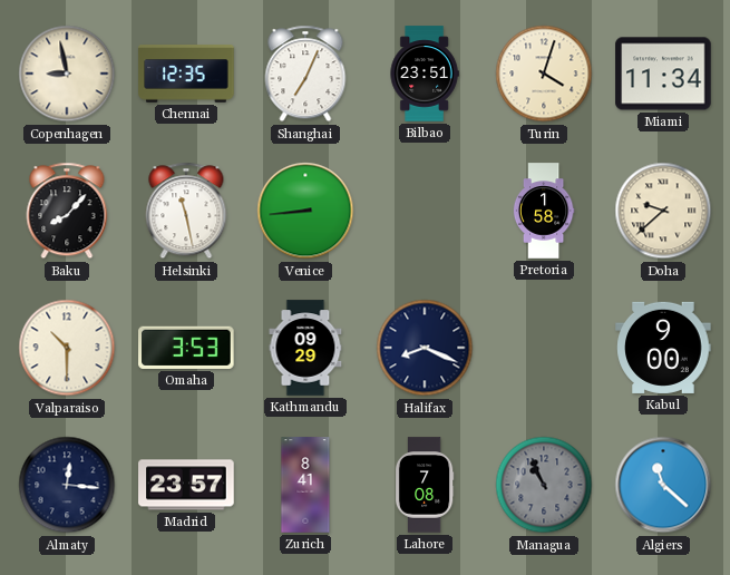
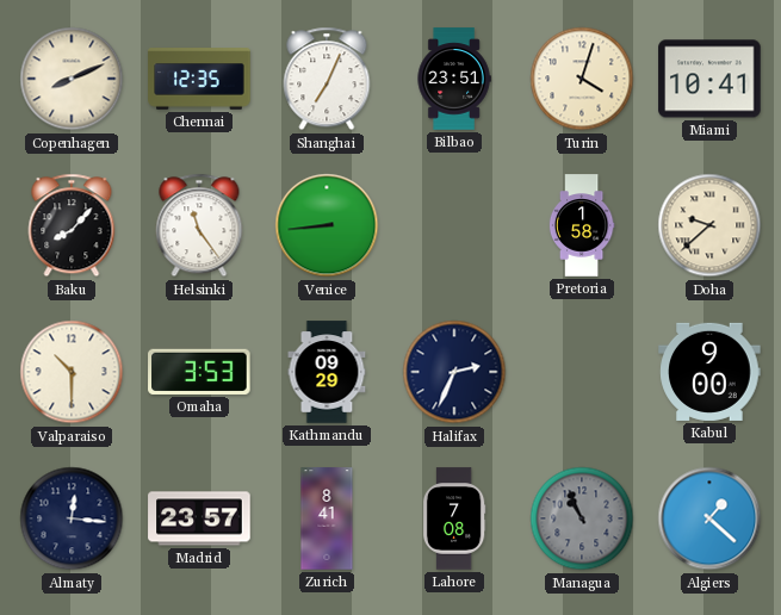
Copenhagen: 8:58 -> 8:11 (72, 79)
Miami: 11:34 -> 10:41 (709, 79)
Helsinki: 11:28 -> 11:24 (199, 225)
Halifax: 8:19 -> 2:34 (454, 372)
Algiers: 11:22 -> 1:22 (709, 518)
